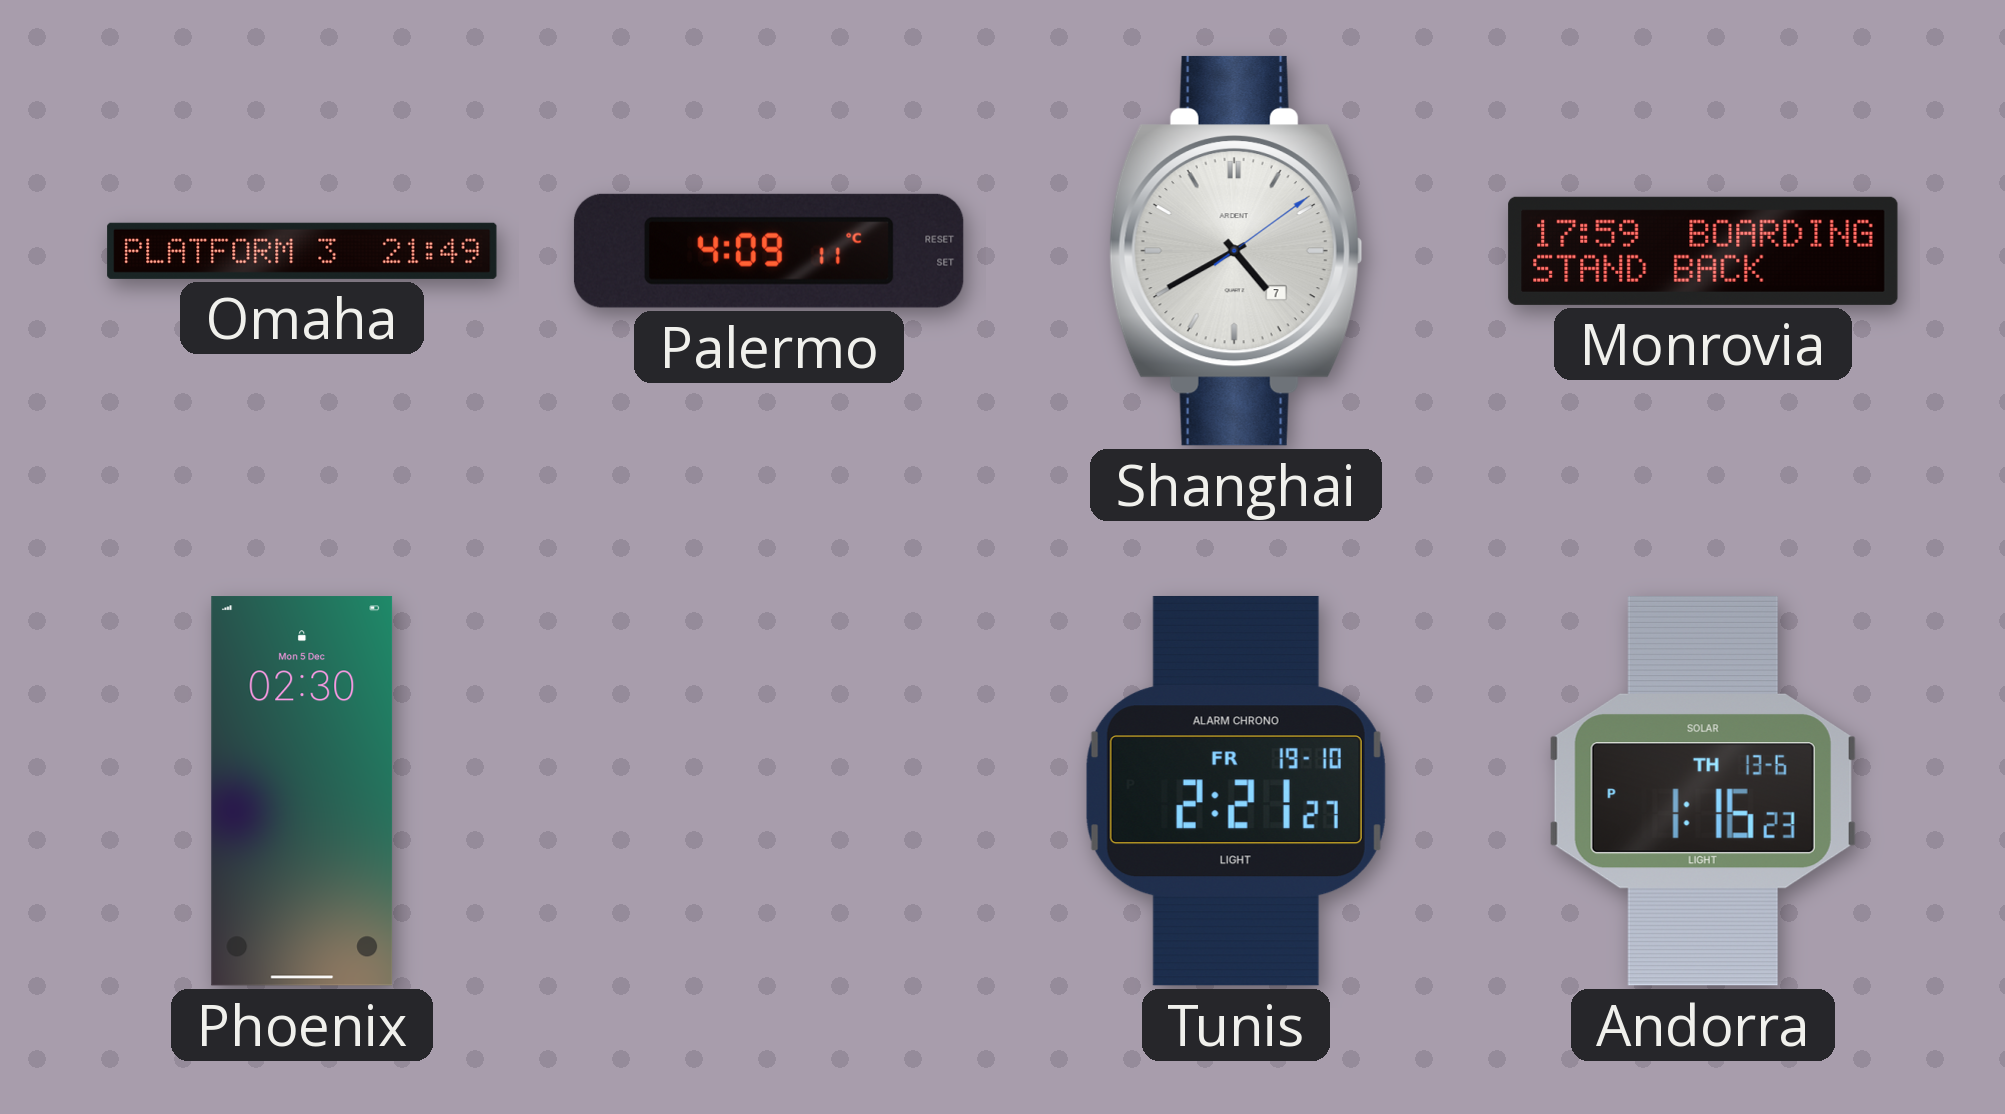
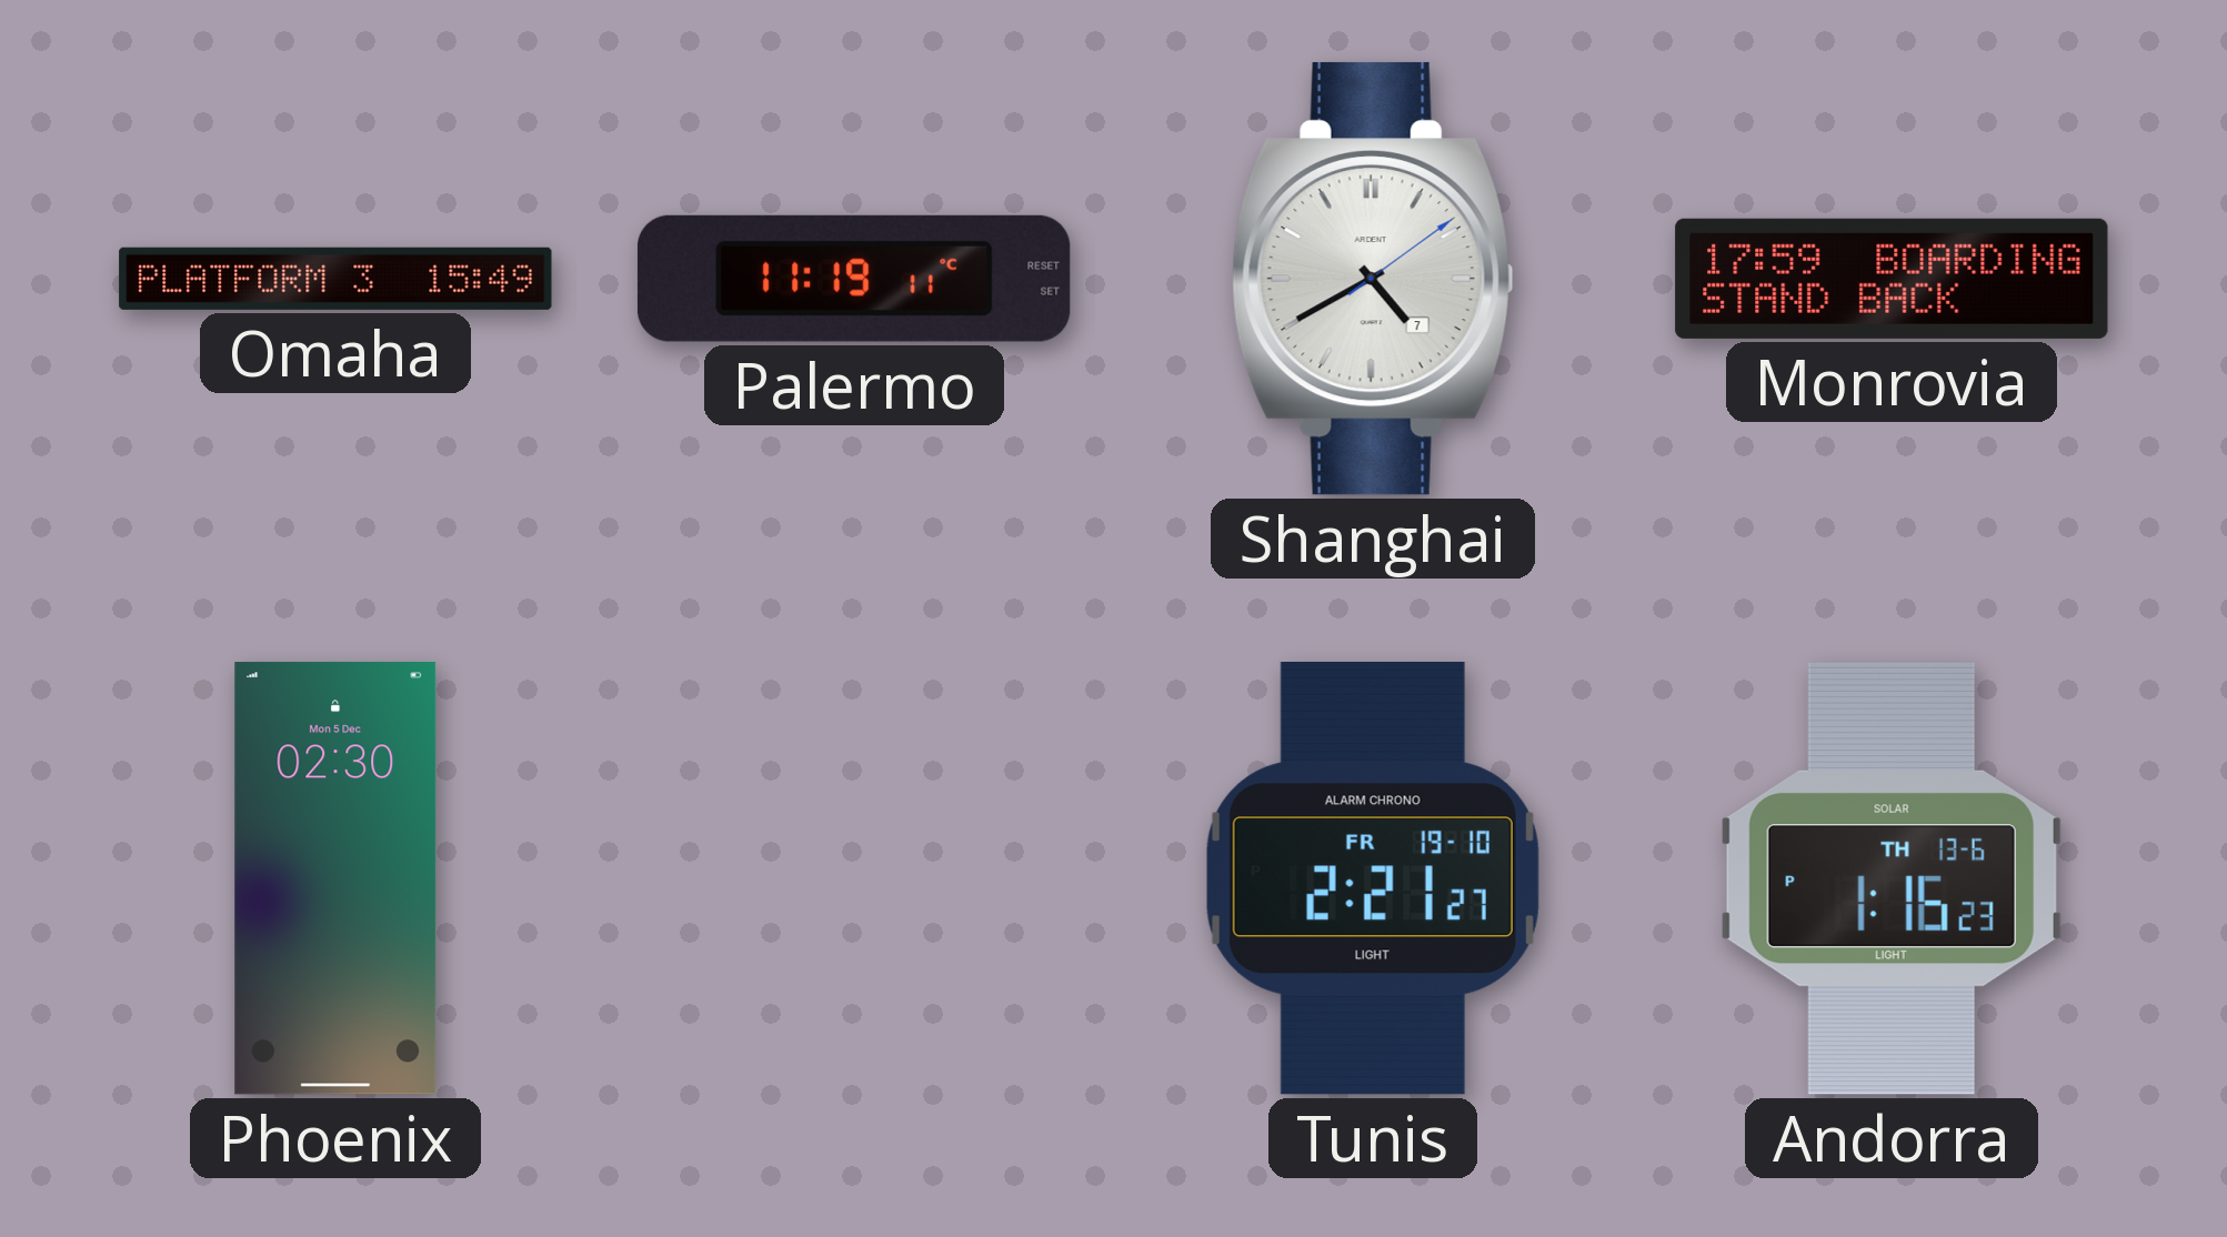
Omaha: 21:49 -> 15:49 (335, 279)
Palermo: 4:09 -> 11:19 (854, 279)
